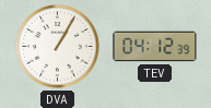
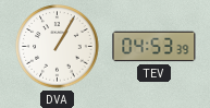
TEV: 04:12 -> 04:53 (155, 47)
